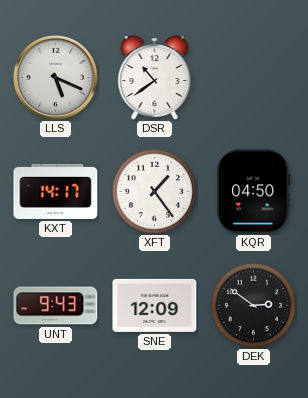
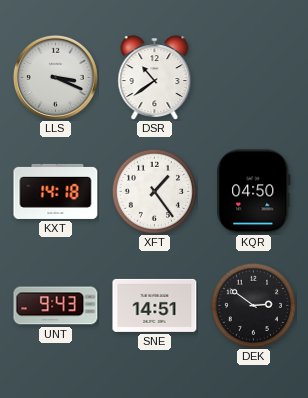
LLS: 5:19 -> 3:19 (55, 77)
KXT: 14:17 -> 14:18 (56, 191)
SNE: 12:09 -> 14:51 (155, 305)
